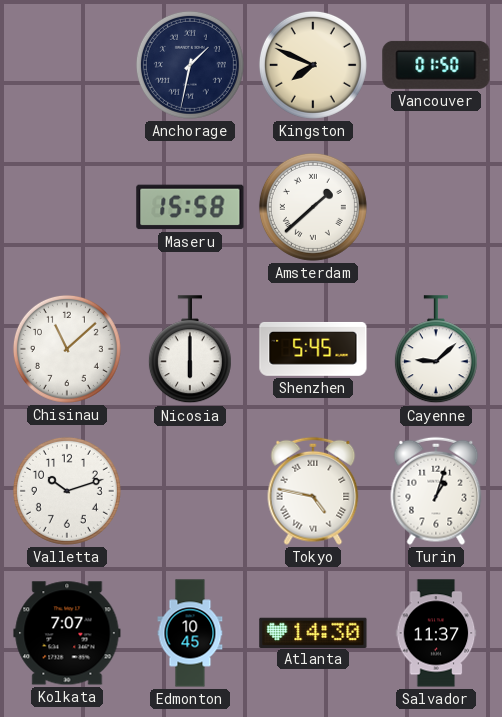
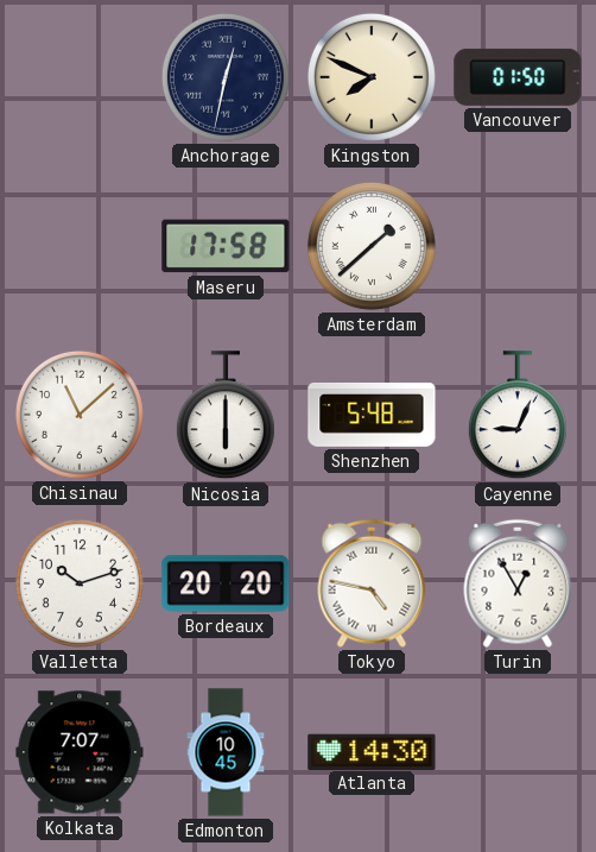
Anchorage: 1:32 -> 12:32 (226, 77)
Maseru: 15:58 -> 17:58 (226, 246)
Shenzhen: 5:45 -> 5:48 (372, 415)
Cayenne: 9:08 -> 9:04 (518, 416)
Bordeaux: none -> 20:20 (226, 583)
Turin: 1:03 -> 12:55 (518, 583)
Salvador: 11:37 -> none (436, 633)
